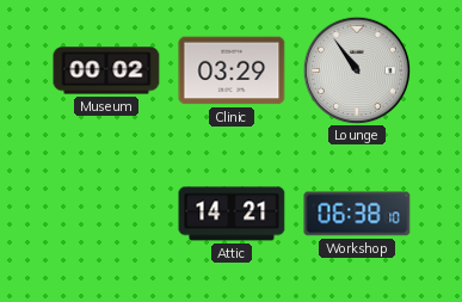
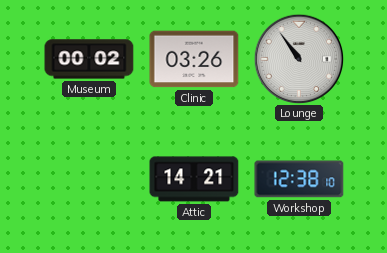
Clinic: 03:29 -> 03:26 (194, 59)
Workshop: 06:38 -> 12:38 (299, 179)
